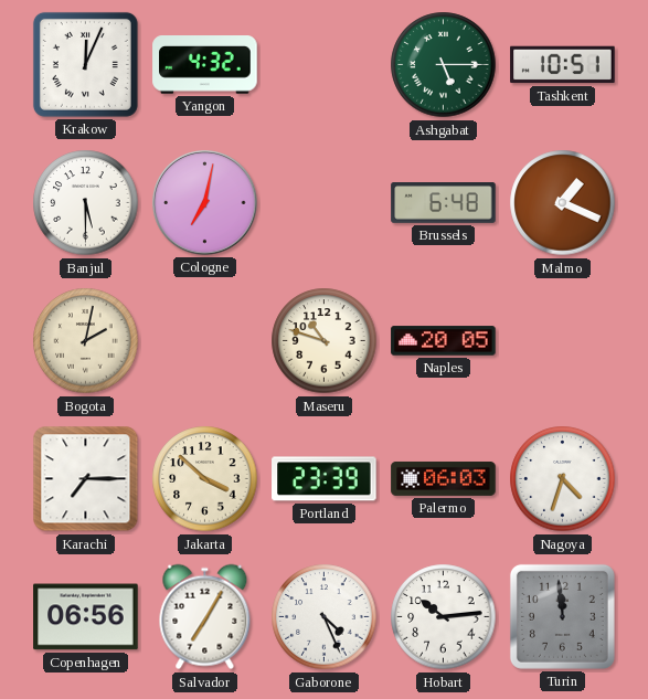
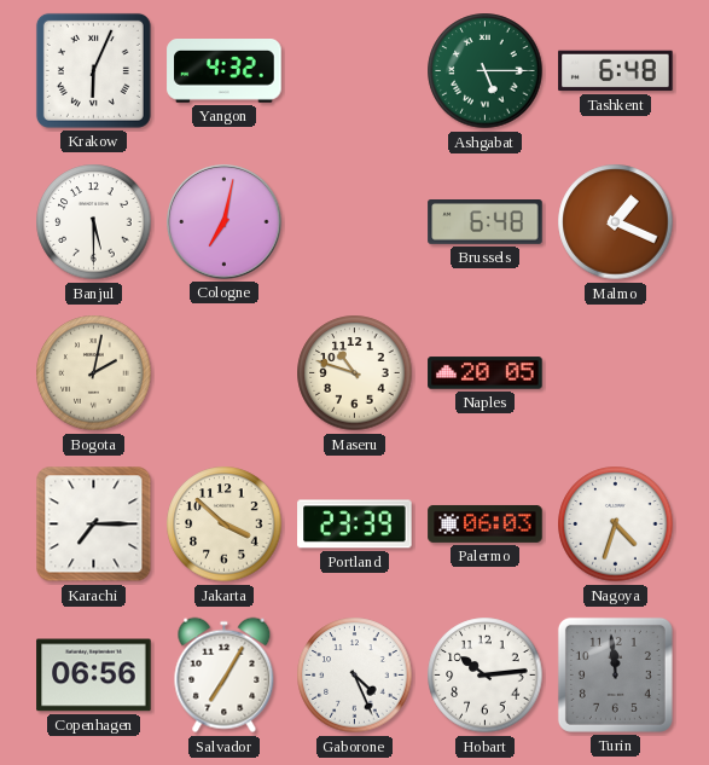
Krakow: 12:04 -> 6:04 (93, 70)
Tashkent: 10:51 -> 6:48 (616, 71)
